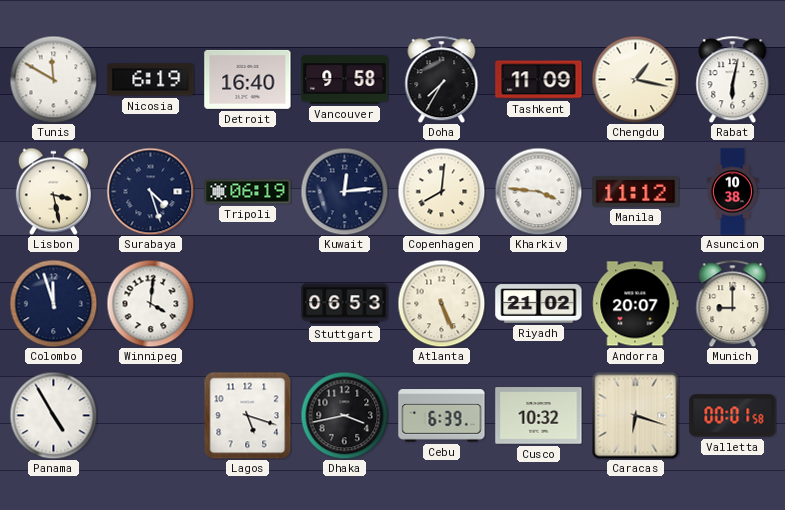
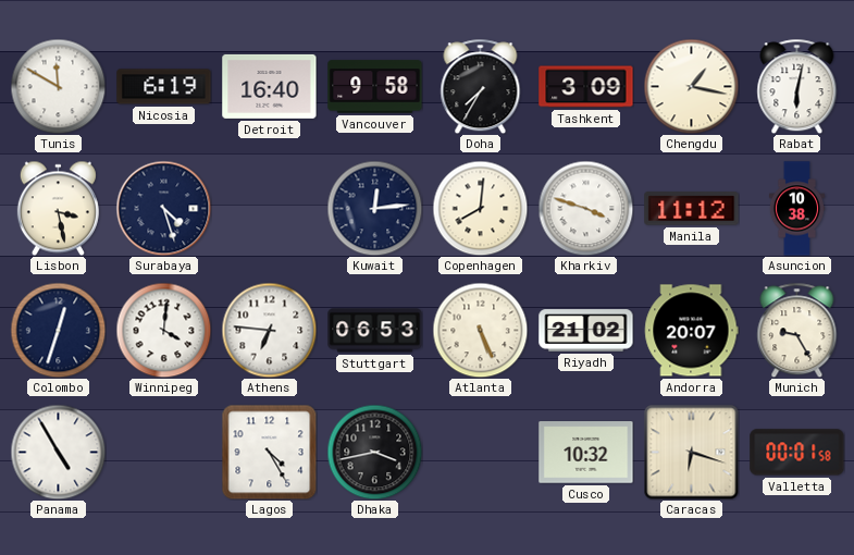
Tashkent: 11:09 -> 3:09 (586, 87)
Tripoli: 06:19 -> none (248, 192)
Kharkiv: 3:46 -> 3:48 (585, 208)
Colombo: 11:57 -> 12:33 (58, 330)
Athens: none -> 6:46 (269, 330)
Munich: 9:00 -> 9:25 (797, 330)
Lagos: 5:18 -> 4:25 (269, 452)
Cebu: 6:39 -> none (442, 416)
